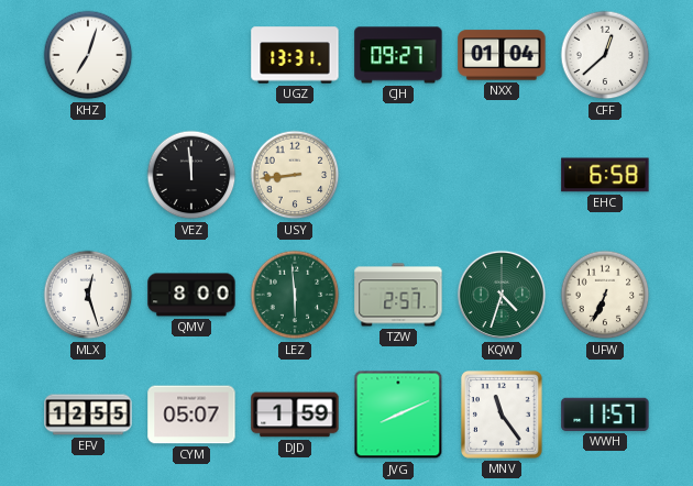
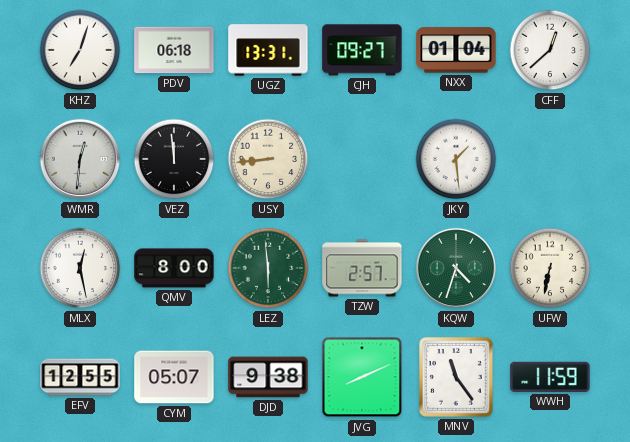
PDV: none -> 06:18 (174, 50)
WMR: none -> 12:31 (80, 159)
JKY: none -> 1:29 (456, 159)
EHC: 6:58 -> none (605, 175)
MLX: 12:27 -> 12:28 (80, 268)
UFW: 6:34 -> 6:32 (550, 268)
DJD: 1:59 -> 9:38 (268, 377)
WWH: 11:57 -> 11:59 (550, 377)
